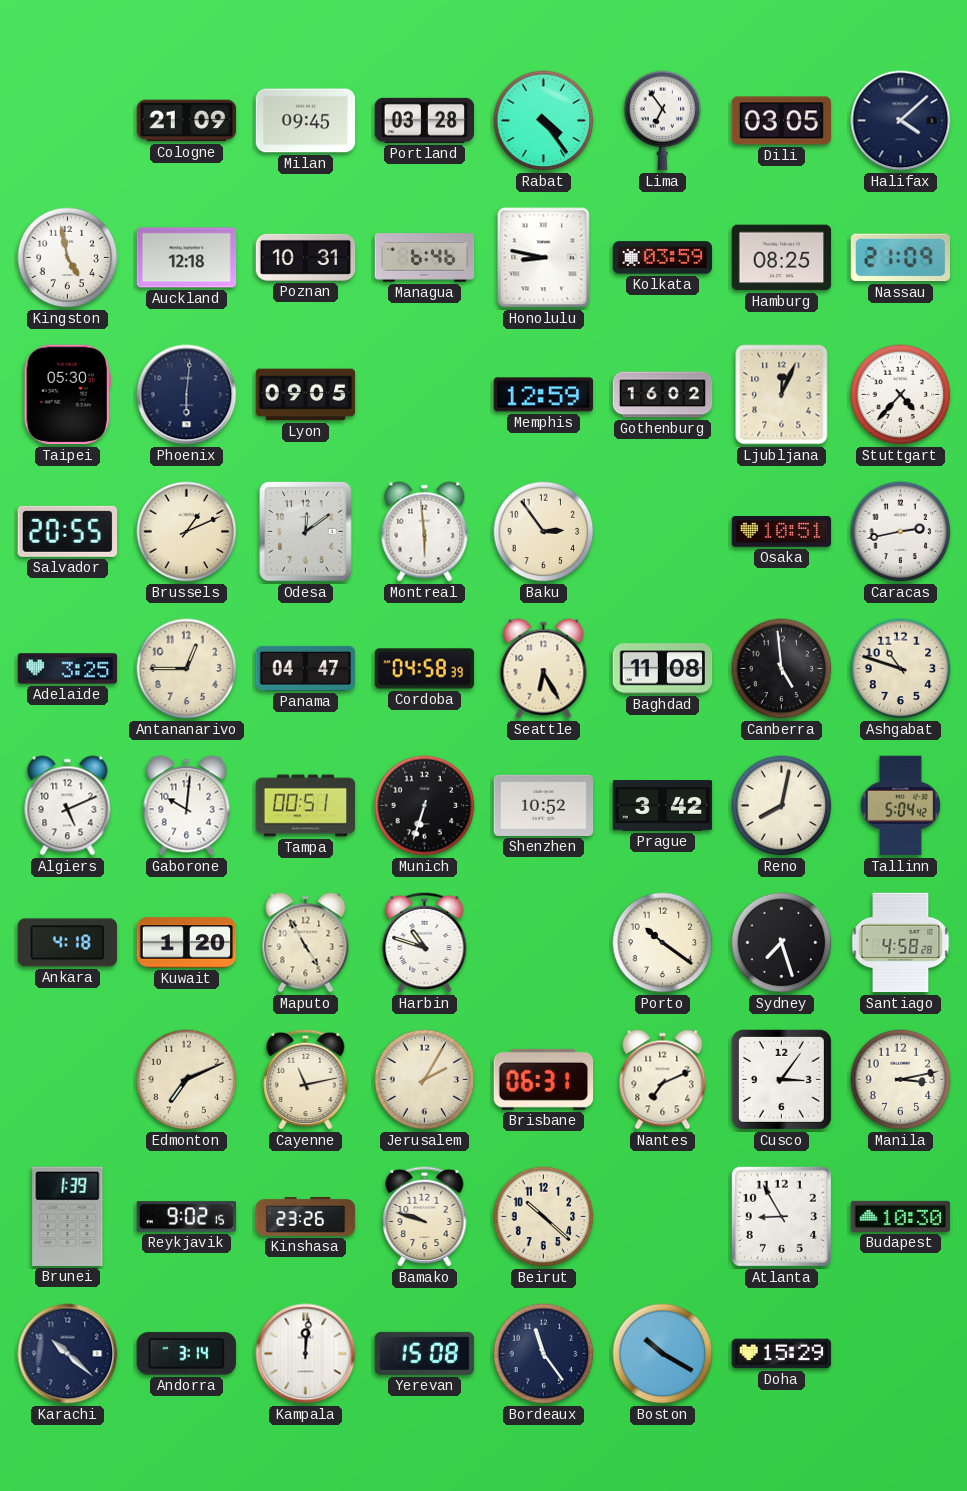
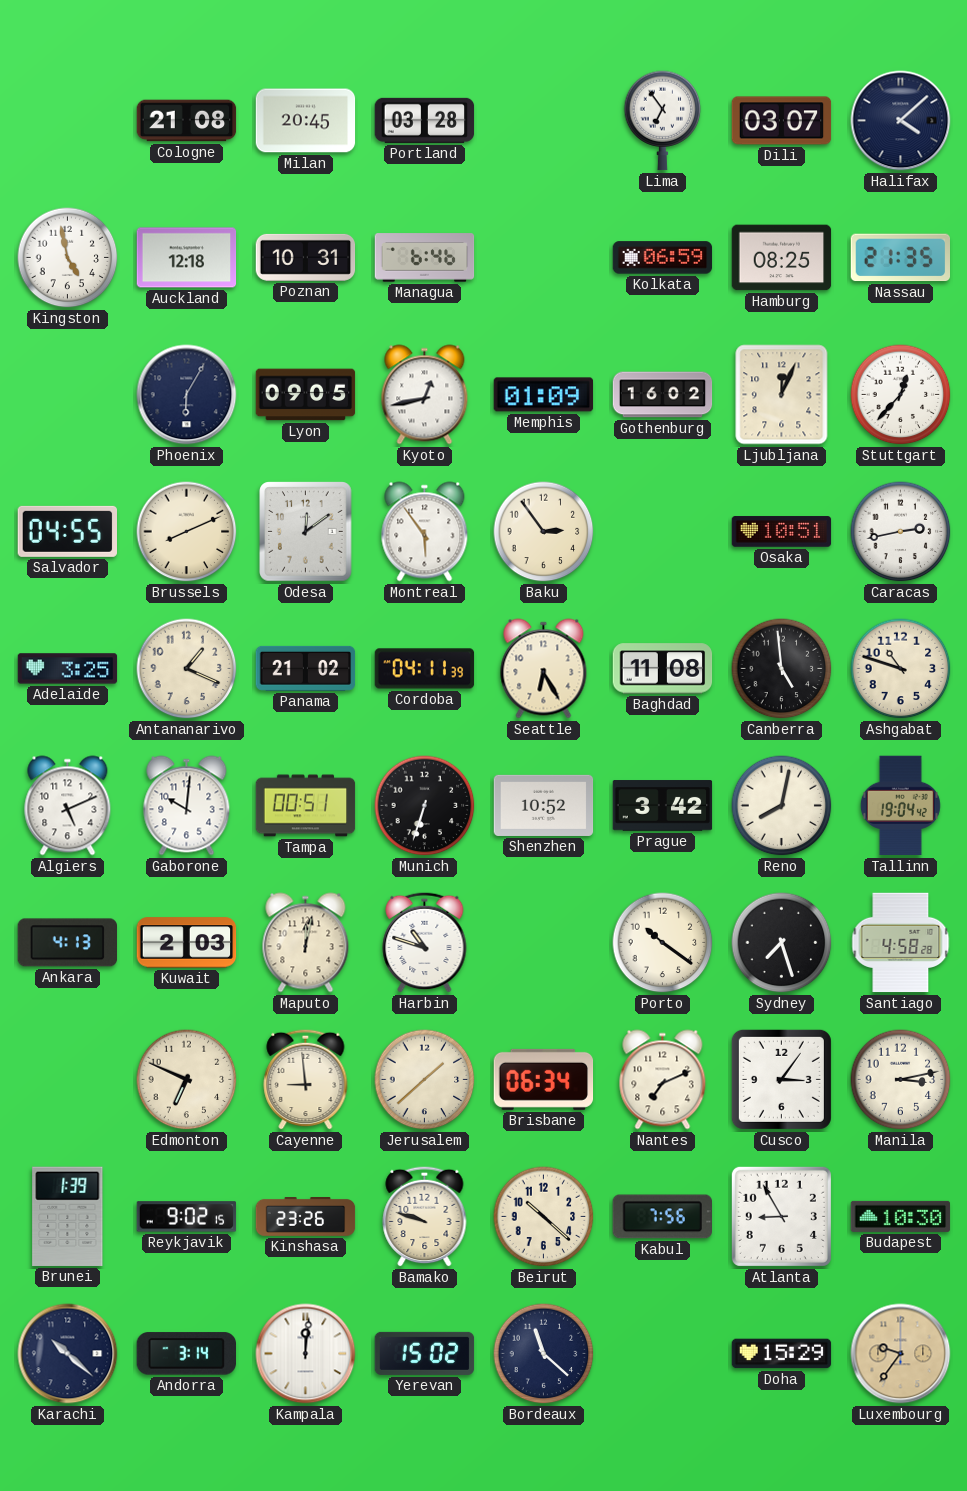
Cologne: 21:09 -> 21:08 (187, 121)
Milan: 09:45 -> 20:45 (306, 121)
Rabat: 4:24 -> none (544, 121)
Dili: 03:05 -> 03:07 (782, 121)
Honolulu: 8:47 -> none (544, 258)
Kolkata: 03:59 -> 06:59 (663, 258)
Nassau: 21:09 -> 21:35 (900, 258)
Taipei: 05:30 -> none (67, 395)
Phoenix: 6:01 -> 6:05 (187, 395)
Kyoto: none -> 12:43 (425, 395)
Memphis: 12:59 -> 01:09 (544, 395)
Stuttgart: 4:37 -> 12:37 (901, 395)
Salvador: 20:55 -> 04:55 (67, 531)
Brussels: 1:11 -> 8:11 (187, 532)
Montreal: 5:59 -> 5:54 (425, 532)
Antananarivo: 12:45 -> 1:19 (187, 669)
Panama: 04:47 -> 21:02 (306, 668)
Cordoba: 04:58 -> 04:11 (425, 669)
Tallinn: 5:04 -> 19:04 (900, 806)
Ankara: 4:18 -> 4:13 (67, 943)
Kuwait: 1:20 -> 2:03 (187, 943)
Maputo: 4:55 -> 12:02 (306, 943)
Edmonton: 7:11 -> 6:49 (187, 1080)
Cayenne: 11:13 -> 8:59 (306, 1079)
Jerusalem: 2:05 -> 1:38 (425, 1080)
Brisbane: 06:31 -> 06:34 (544, 1079)
Kabul: none -> 7:56 (662, 1217)
Yerevan: 15:08 -> 15:02 (425, 1353)
Bordeaux: 11:24 -> 11:22 (544, 1354)
Boston: 10:20 -> none (663, 1354)
Luxembourg: none -> 9:36 (901, 1354)
